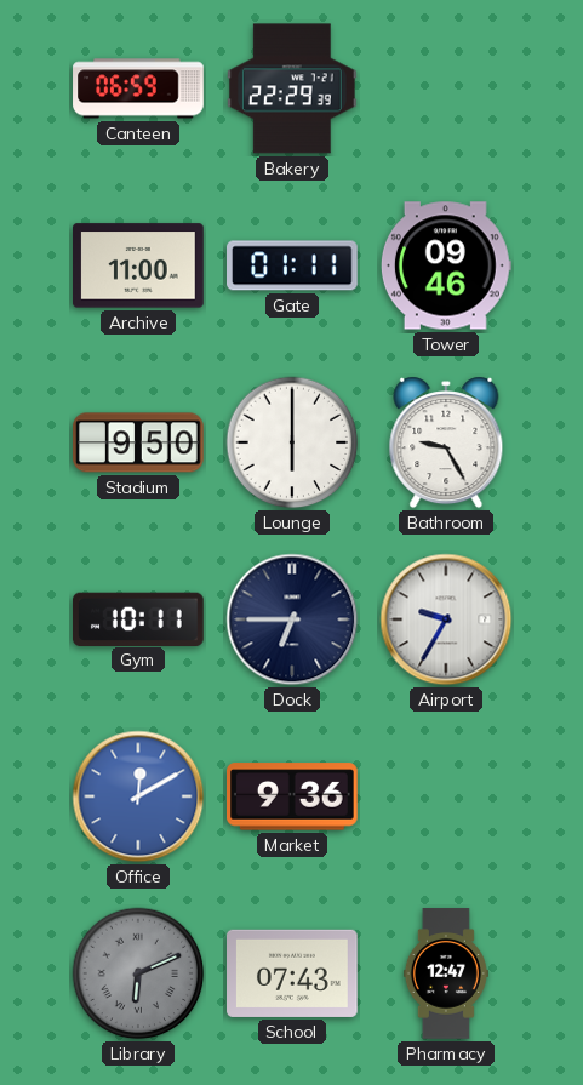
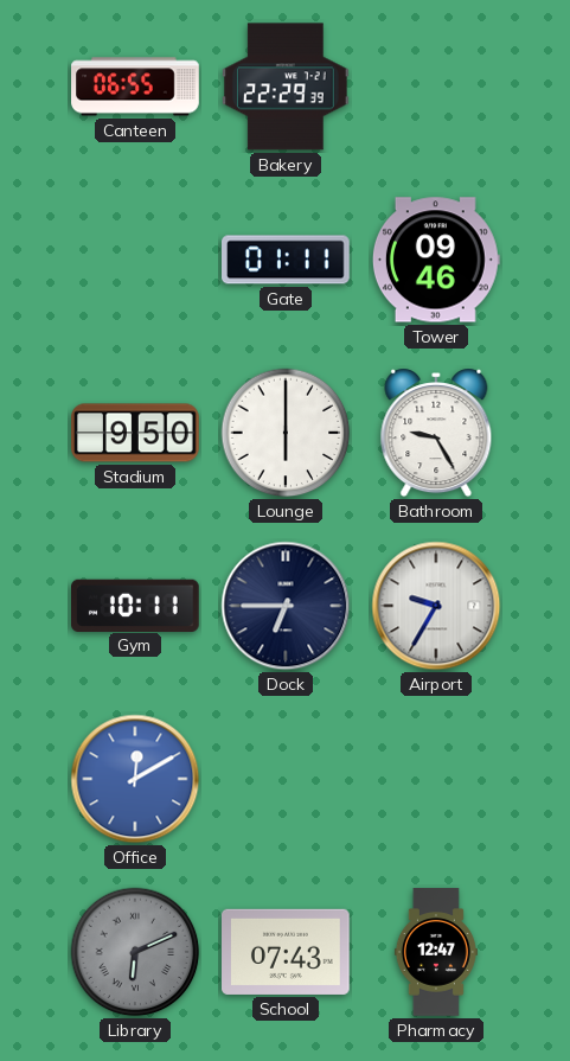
Canteen: 06:59 -> 06:55 (135, 87)
Archive: 11:00 -> none (138, 265)
Market: 9:36 -> none (293, 796)
